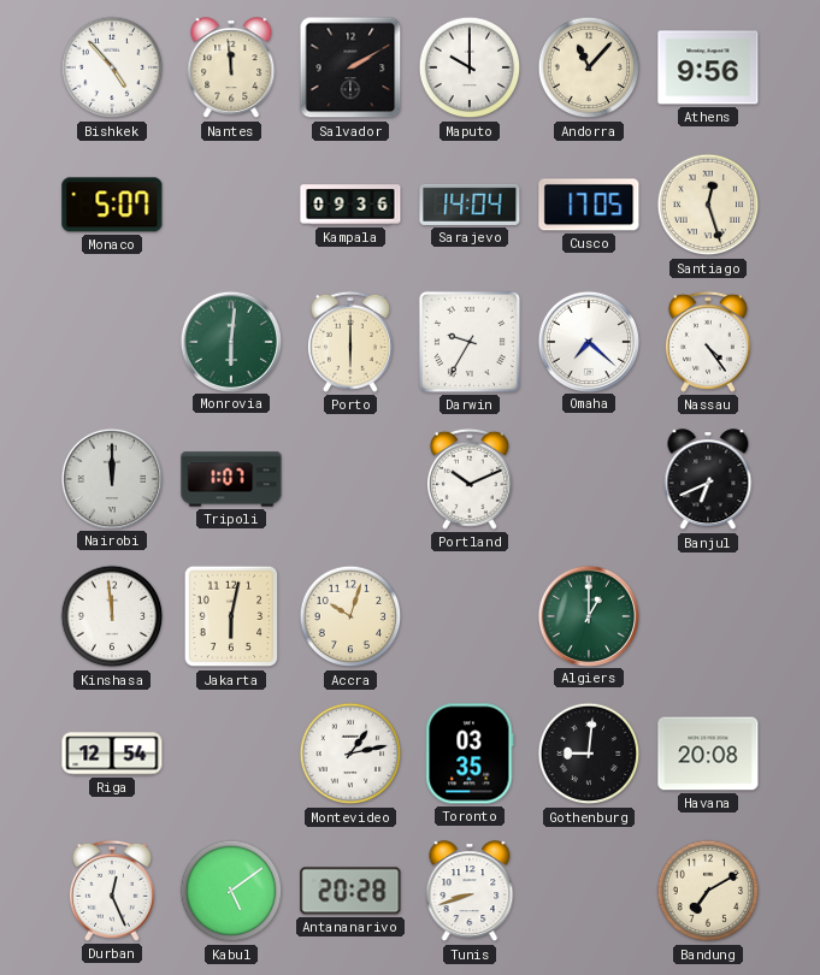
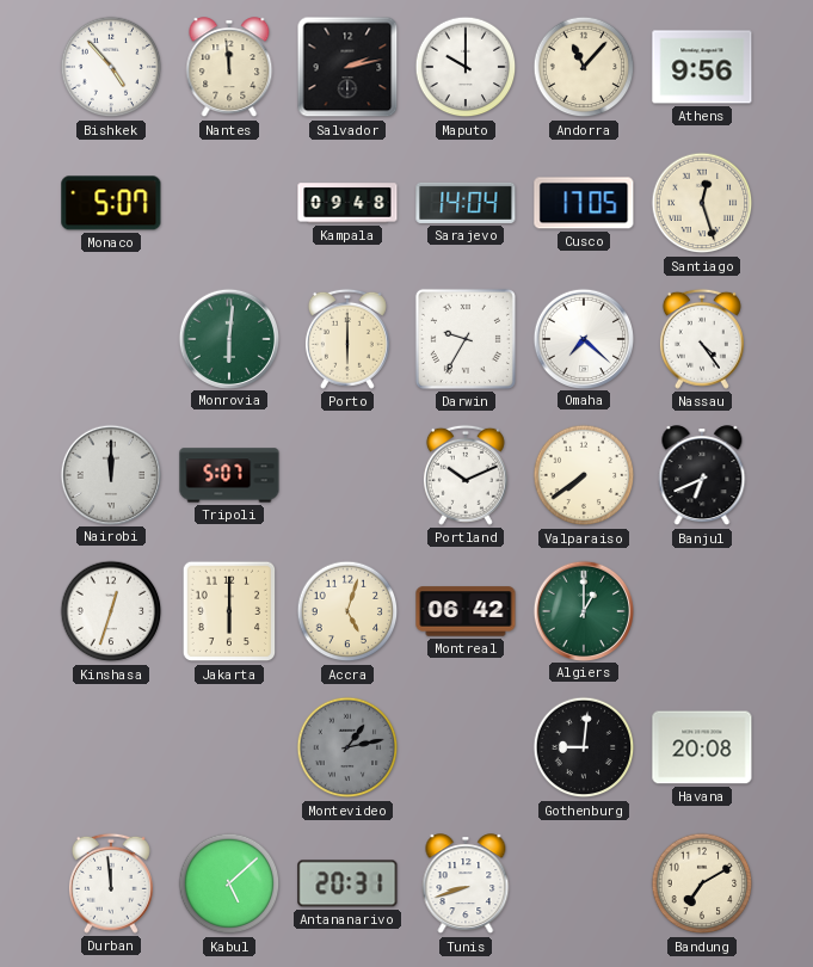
Salvador: 2:10 -> 2:13 (347, 67)
Kampala: 09:36 -> 09:48 (347, 203)
Tripoli: 1:07 -> 5:07 (229, 475)
Valparaiso: none -> 7:39 (584, 475)
Kinshasa: 11:59 -> 12:33 (111, 611)
Jakarta: 6:02 -> 6:00 (229, 611)
Accra: 10:03 -> 5:03 (347, 611)
Montreal: none -> 06:42 (466, 611)
Riga: 12:54 -> none (112, 754)
Montevideo dial: white -> grey (347, 747)
Toronto: 03:35 -> none (470, 754)
Durban: 12:26 -> 11:59 (111, 883)
Kabul: 5:09 -> 5:08 (229, 883)
Antananarivo: 20:28 -> 20:31 (347, 883)
